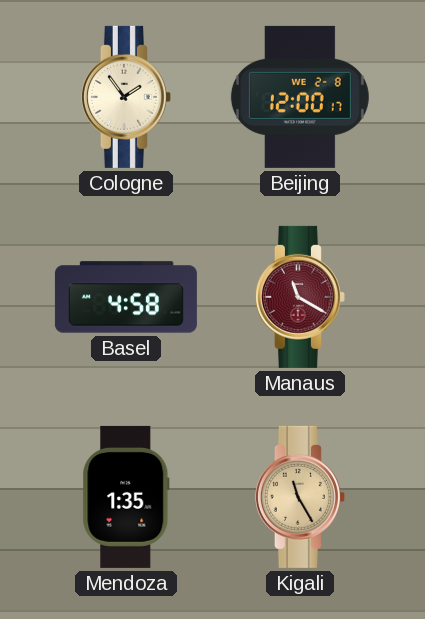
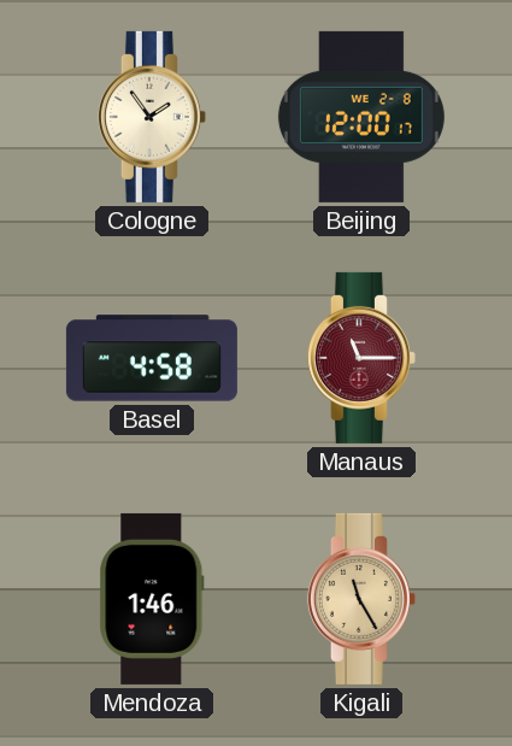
Manaus: 11:20 -> 11:15 (361, 358)
Mendoza: 1:35 -> 1:46 (152, 599)
